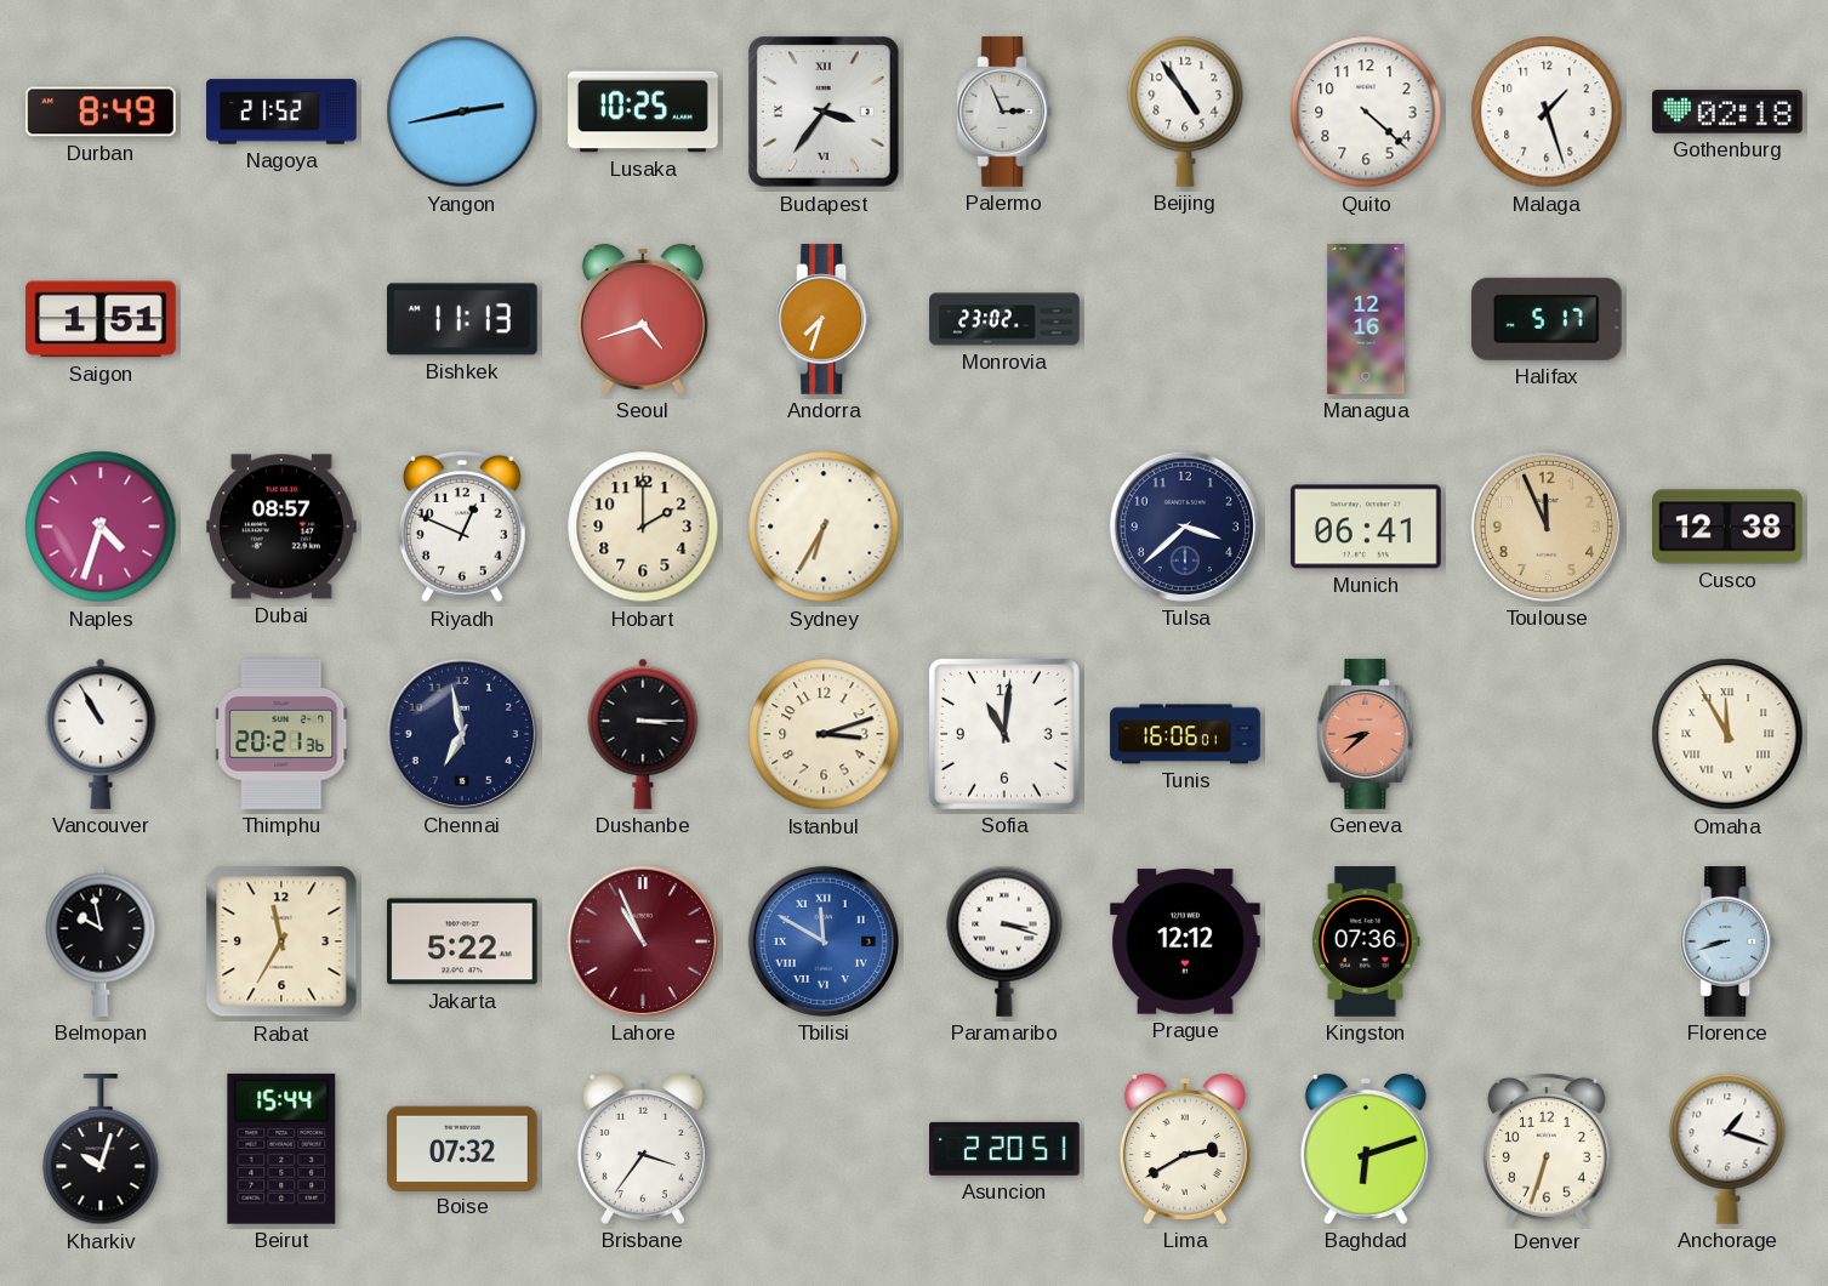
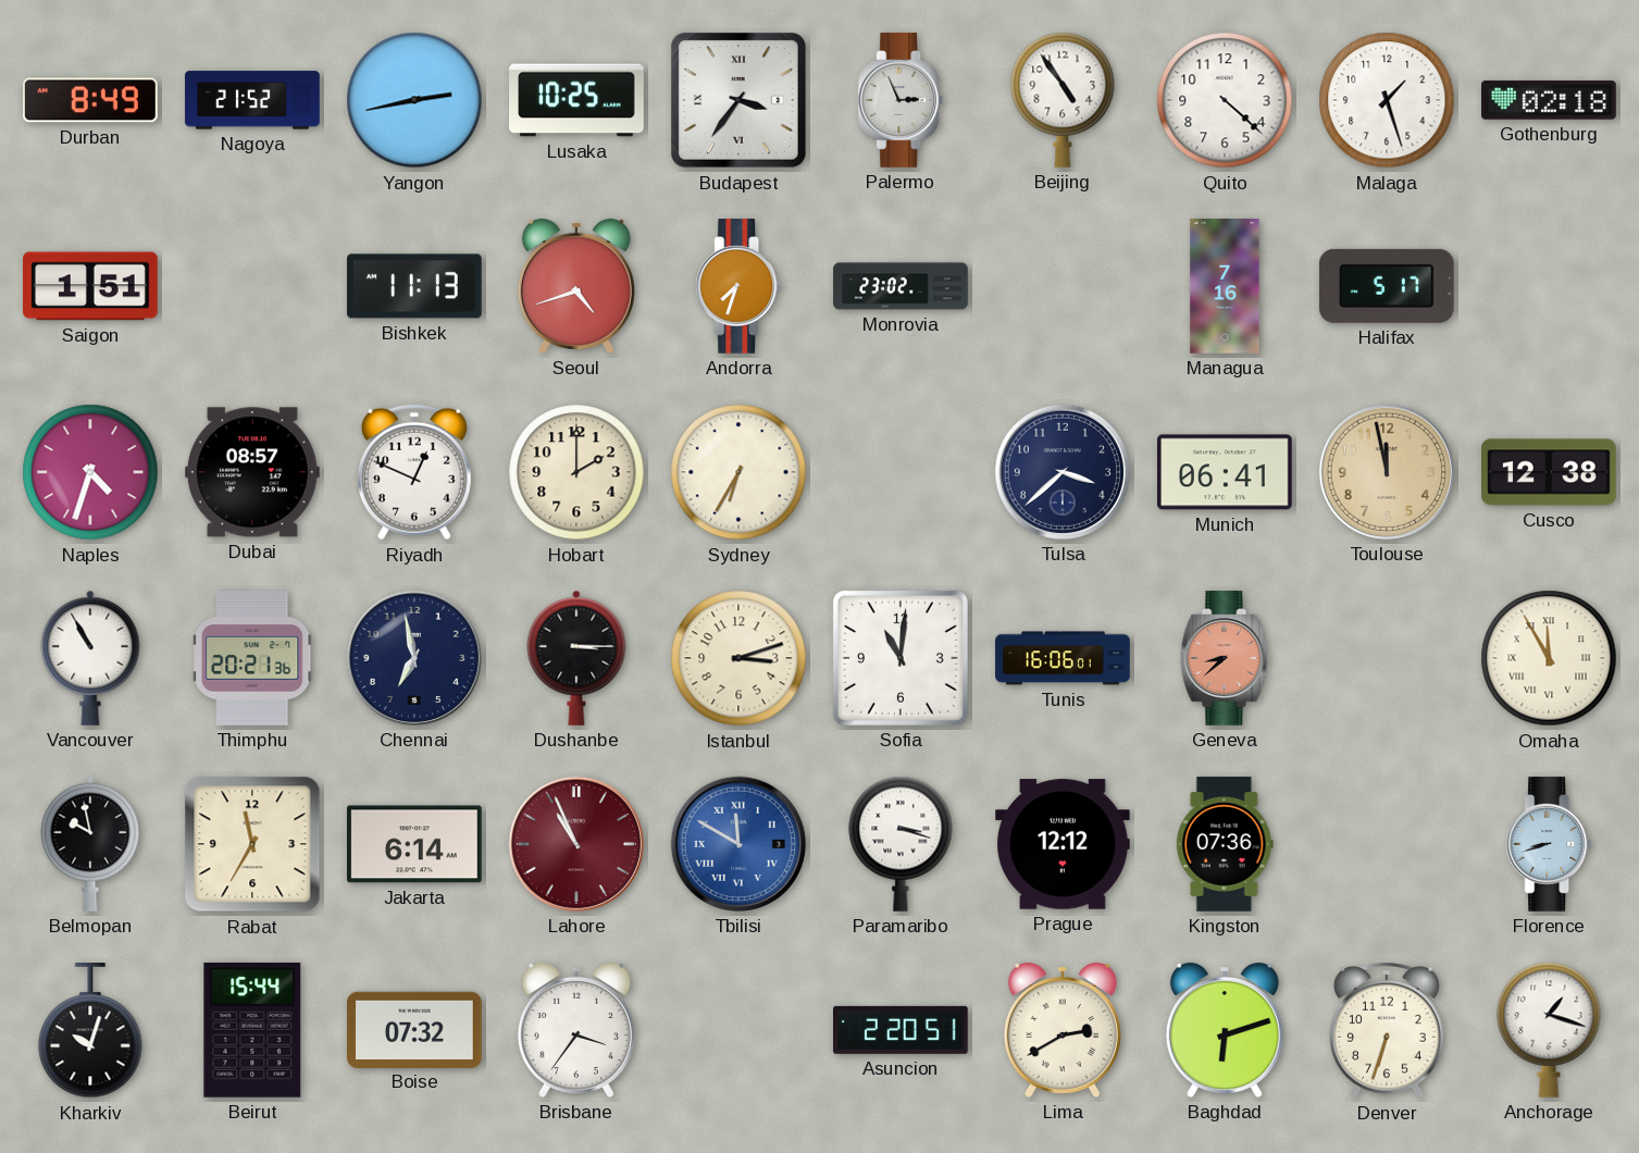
Managua: 12:16 -> 7:16 (1225, 286)
Toulouse: 11:56 -> 11:58 (1387, 472)
Jakarta: 5:22 -> 6:14 (415, 844)
